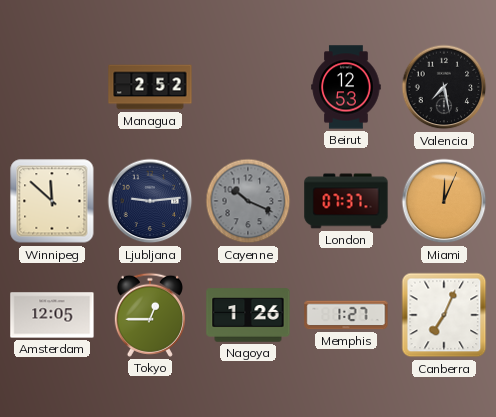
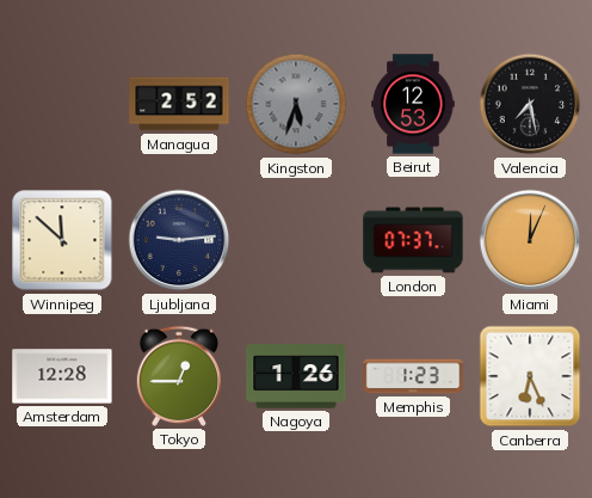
Kingston: none -> 5:33 (296, 104)
Cayenne: 10:19 -> none (248, 201)
Amsterdam: 12:05 -> 12:28 (62, 376)
Memphis: 1:27 -> 1:23 (413, 376)
Canberra: 7:04 -> 6:26 (530, 376)
